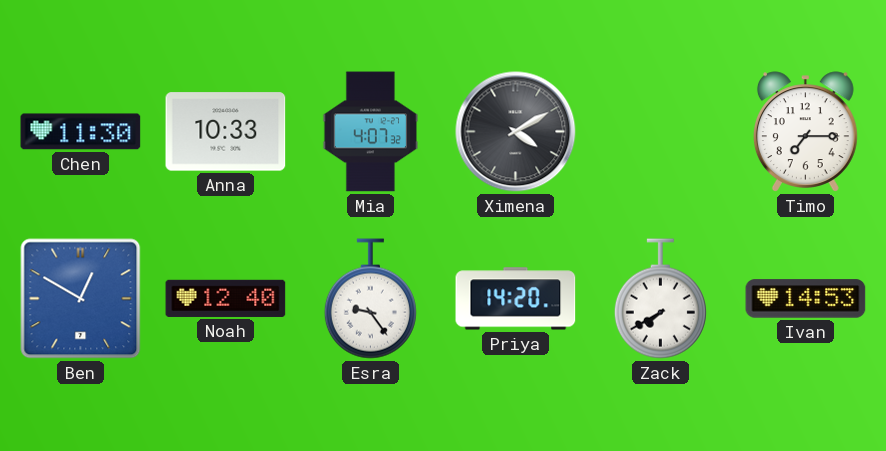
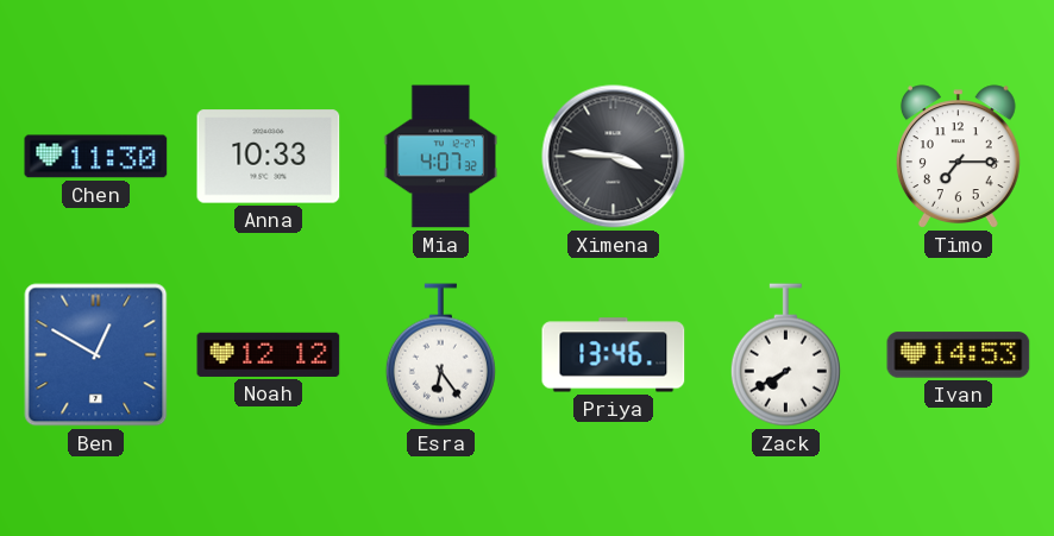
Ximena: 4:10 -> 3:46 (614, 157)
Noah: 12:40 -> 12:12 (269, 354)
Esra: 9:24 -> 6:24 (440, 355)
Priya: 14:20 -> 13:46 (614, 355)
